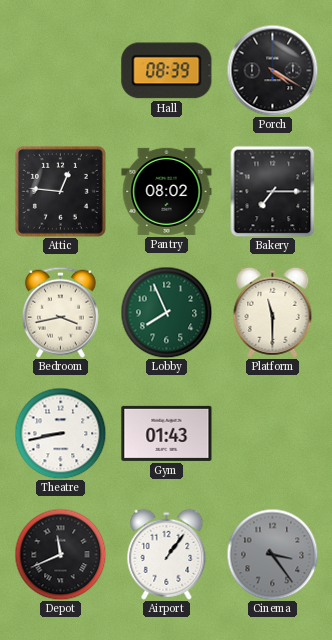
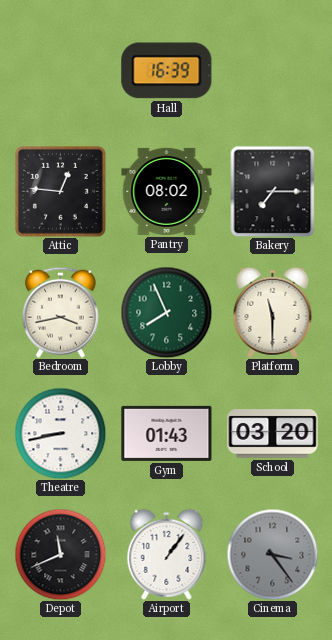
Hall: 08:39 -> 16:39 (167, 71)
Porch: 4:20 -> none (272, 70)
School: none -> 03:20 (273, 434)
